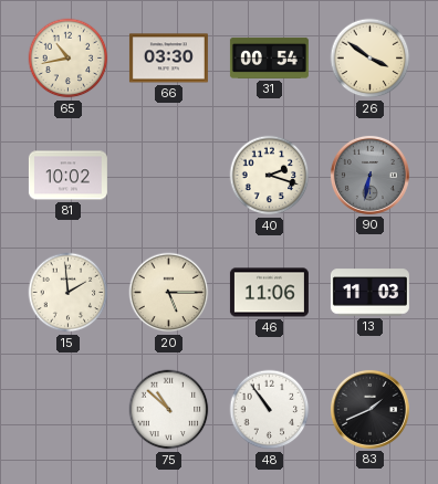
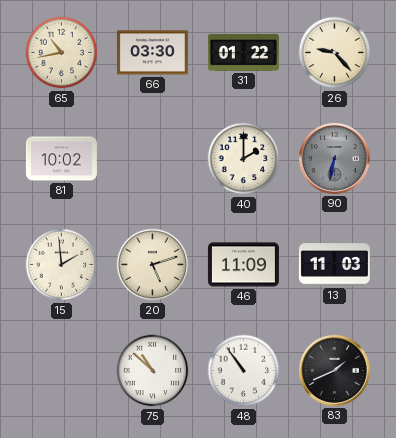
31: 00:54 -> 01:22 (243, 52)
26: 3:51 -> 9:23 (335, 53)
40: 2:18 -> 2:00 (244, 159)
20: 5:15 -> 5:12 (153, 265)
46: 11:06 -> 11:09 (243, 265)
